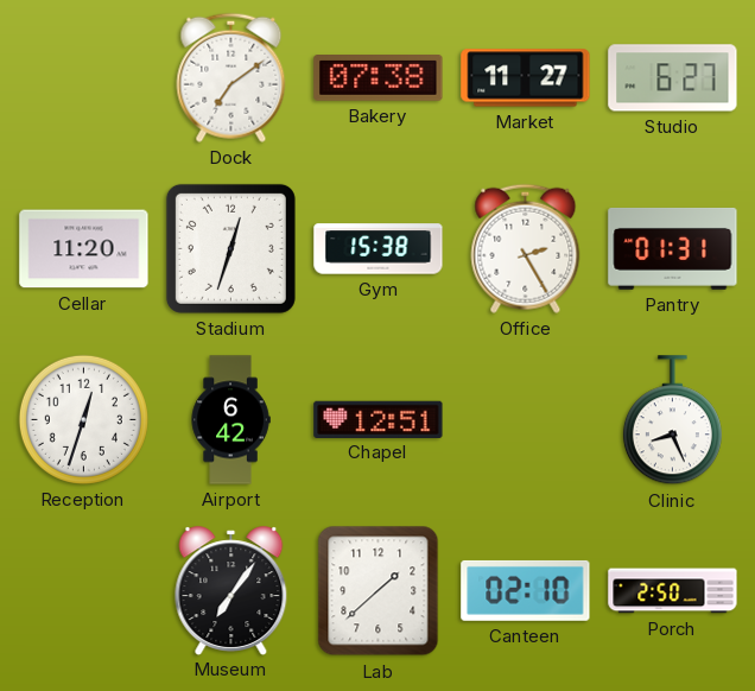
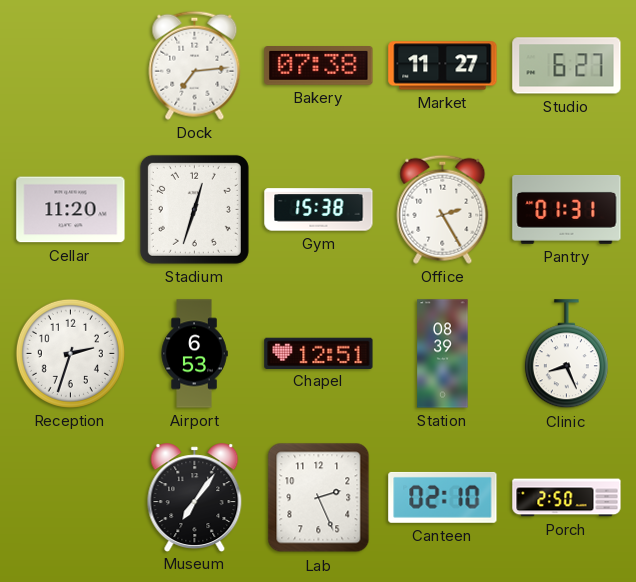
Dock: 7:09 -> 7:14 (195, 65)
Reception: 12:33 -> 2:33 (70, 353)
Airport: 6:42 -> 6:53 (194, 354)
Station: none -> 08:39 (443, 354)
Lab: 1:38 -> 2:26 (319, 498)
